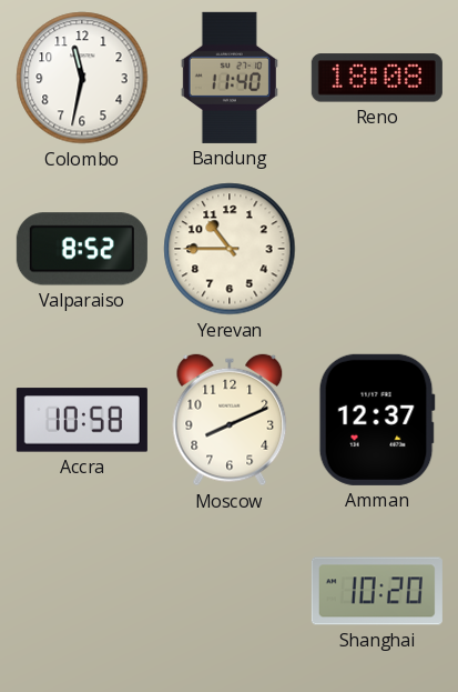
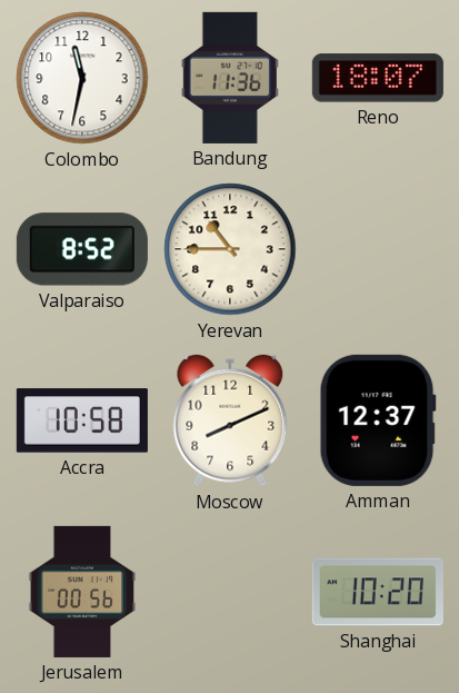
Bandung: 11:40 -> 11:36 (230, 78)
Reno: 18:08 -> 18:07 (378, 78)
Jerusalem: none -> 00:56 (82, 592)
